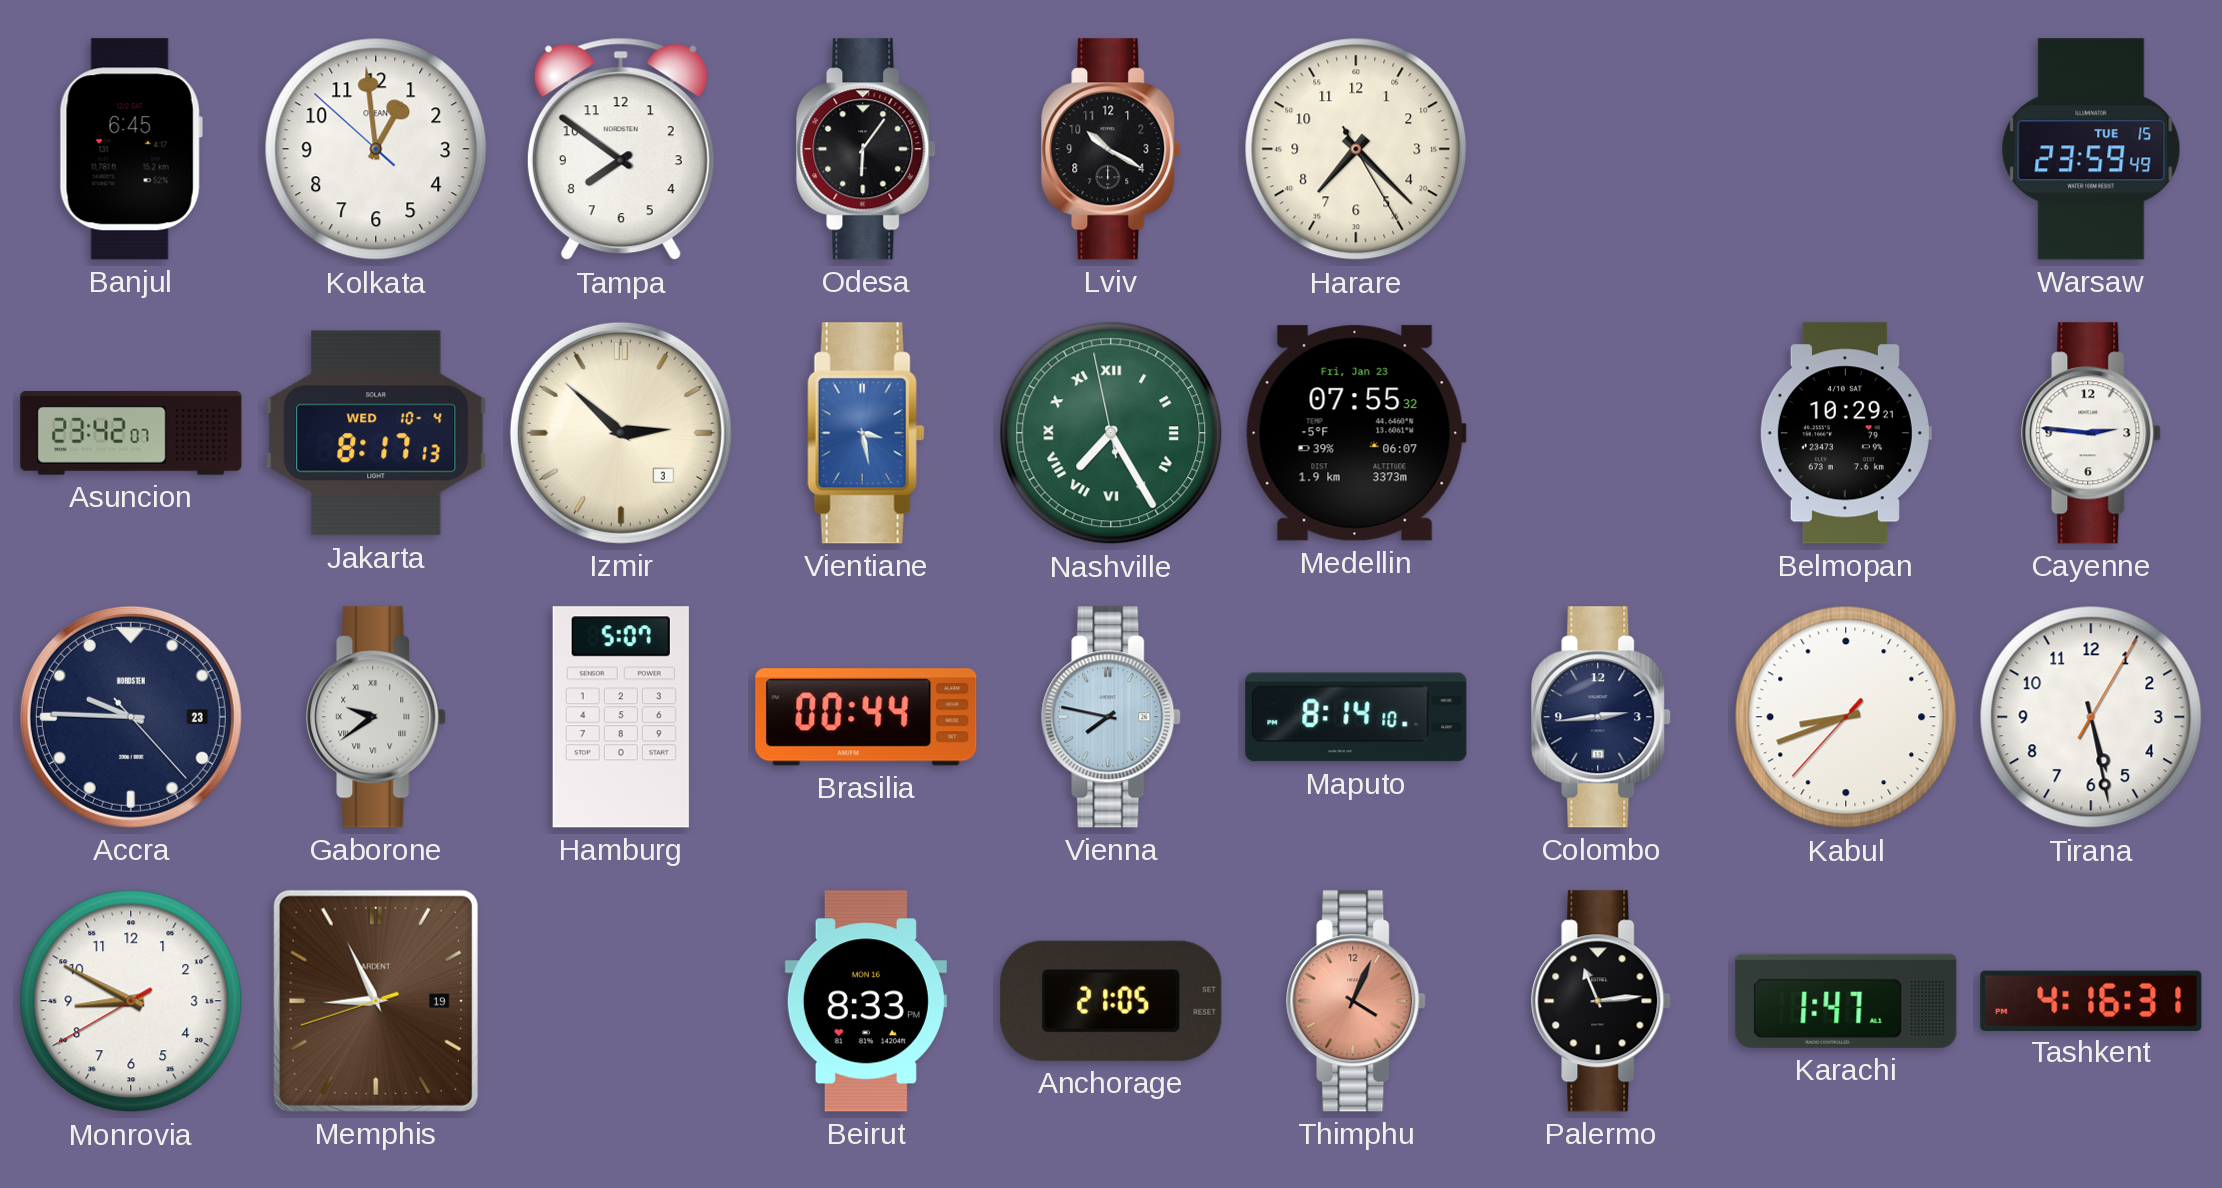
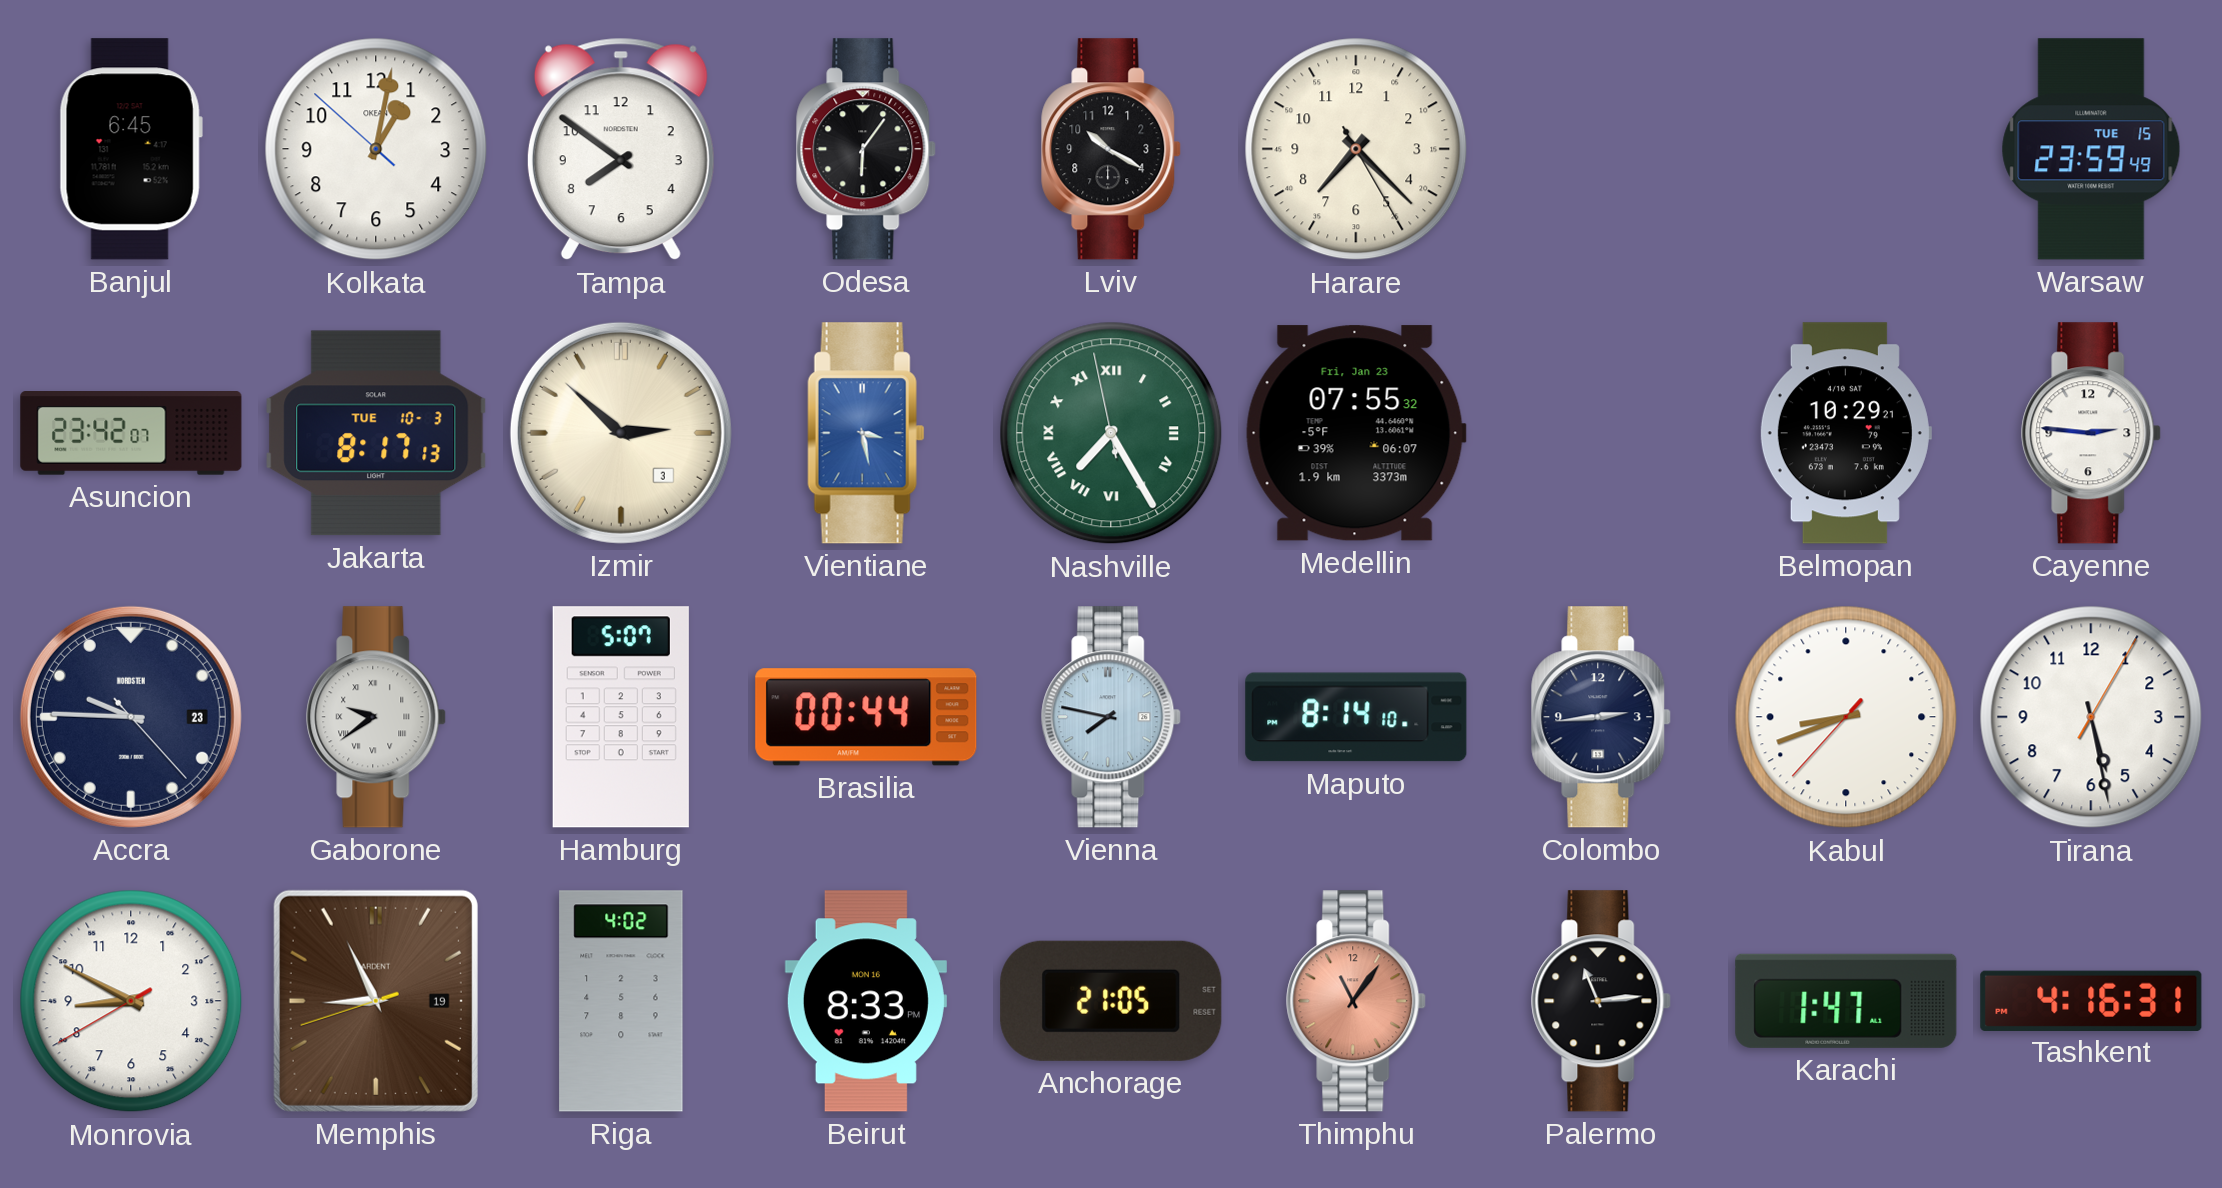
Kolkata: 12:58 -> 1:01 (376, 149)
Jakarta date: WED 10-4 -> TUE 10-3 (376, 433)
Riga: none -> 4:02 (621, 1001)
Thimphu: 4:04 -> 11:06 (1357, 1001)
